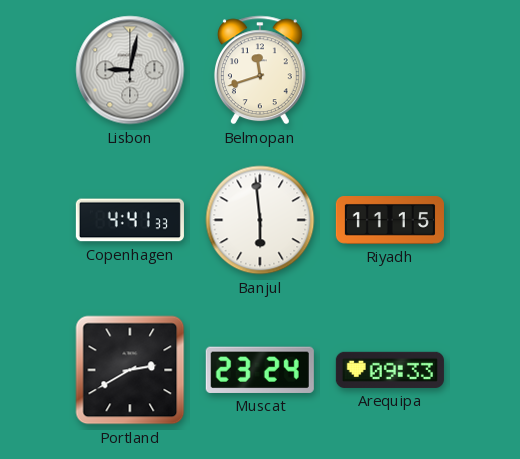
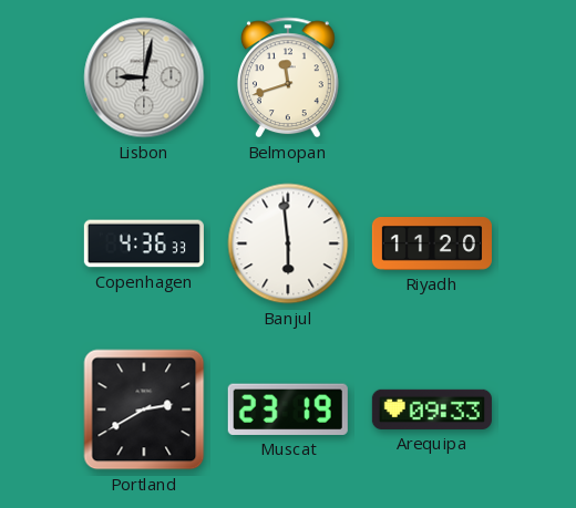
Copenhagen: 4:41 -> 4:36 (144, 243)
Riyadh: 11:15 -> 11:20 (432, 245)
Muscat: 23:24 -> 23:19 (288, 409)
